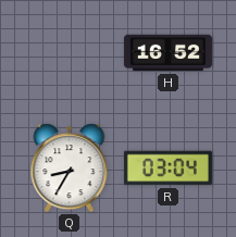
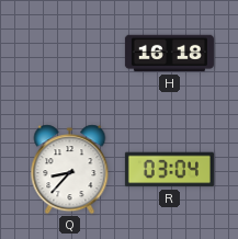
H: 16:52 -> 16:18 (169, 54)
Q: 8:35 -> 8:37 (70, 170)
